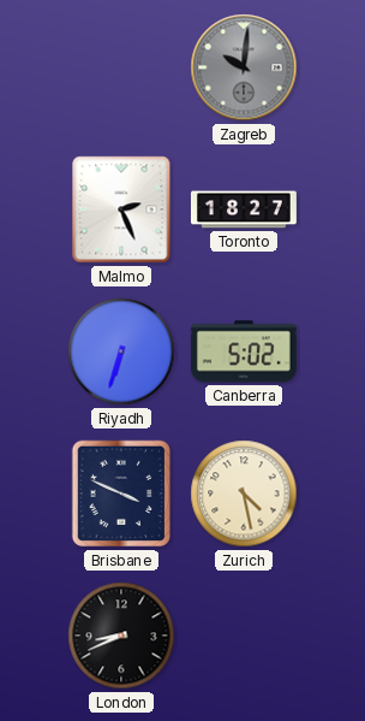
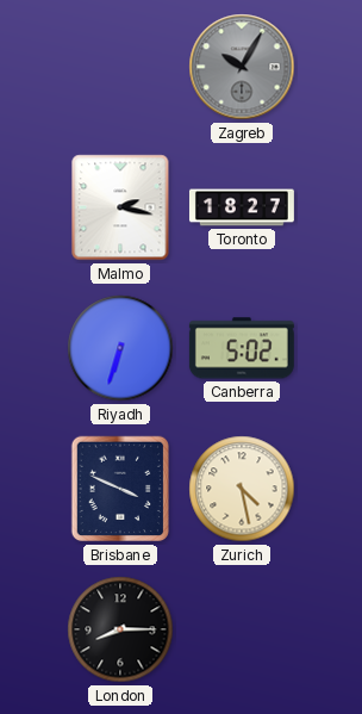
Zagreb: 10:01 -> 10:05 (242, 67)
Malmo: 2:26 -> 2:17 (120, 207)
London: 8:41 -> 8:15 (120, 629)
